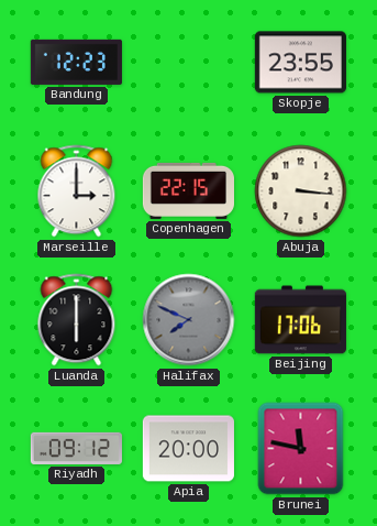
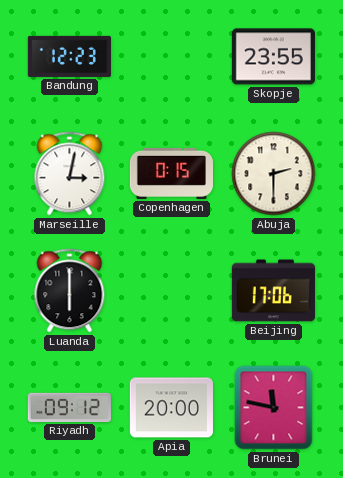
Marseille: 3:00 -> 3:02 (70, 174)
Copenhagen: 22:15 -> 0:15 (171, 173)
Abuja: 3:16 -> 2:30 (274, 174)
Halifax: 7:49 -> none (189, 320)
